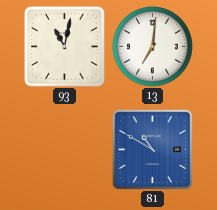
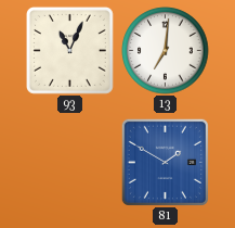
93: 11:02 -> 11:04 (69, 50)
81: 10:50 -> 1:50 (165, 162)
